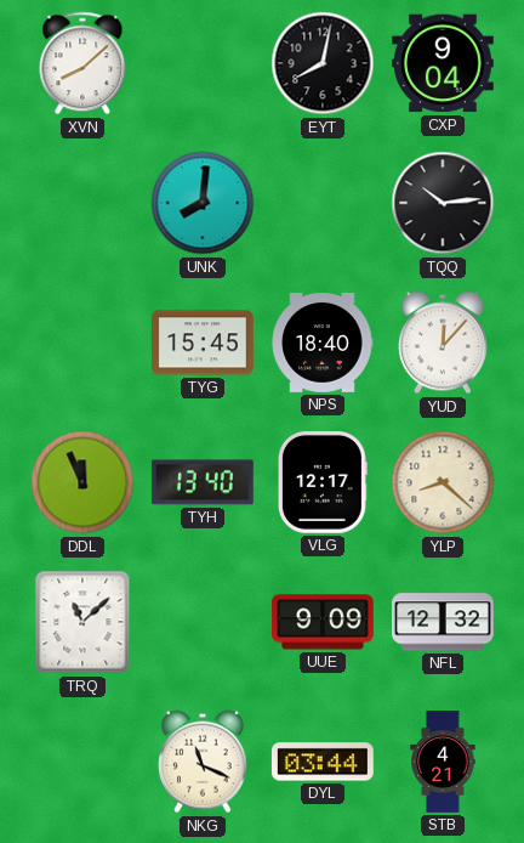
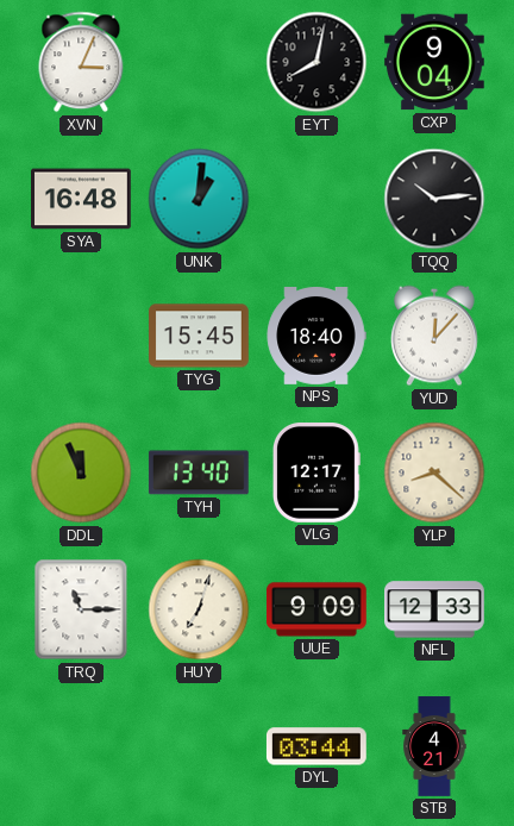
XVN: 8:08 -> 3:04 (81, 62)
SYA: none -> 16:48 (82, 199)
UNK: 8:01 -> 1:01 (199, 199)
TRQ: 11:08 -> 11:15 (81, 609)
HUY: none -> 7:03 (199, 609)
NFL: 12:32 -> 12:33 (435, 609)
NKG: 11:19 -> none (203, 762)
